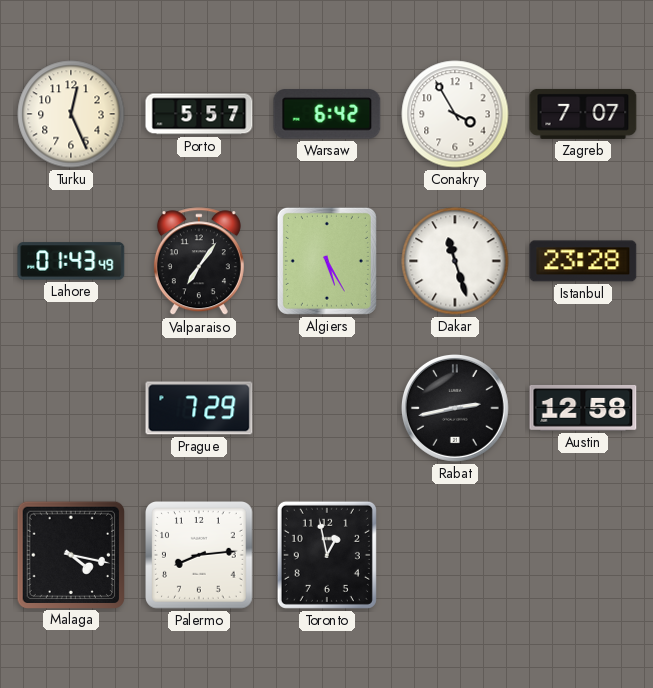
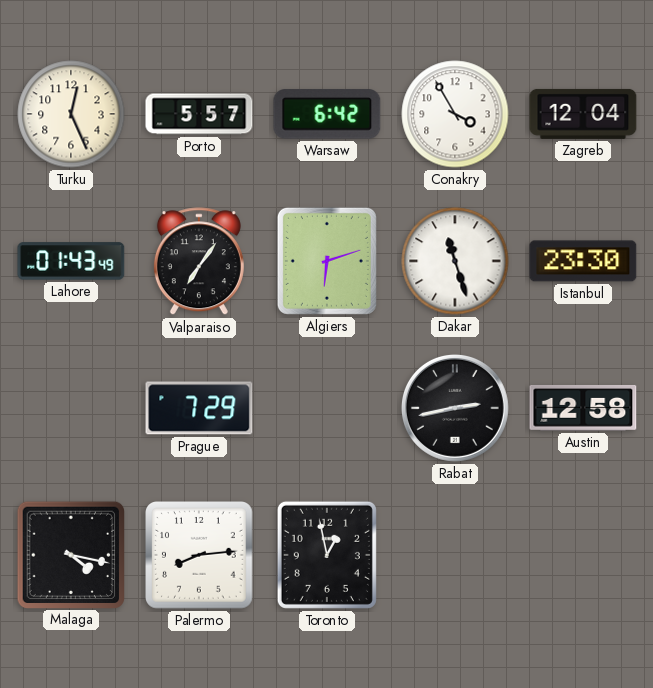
Zagreb: 7:07 -> 12:04 (583, 114)
Algiers: 5:25 -> 6:12 (327, 261)
Istanbul: 23:28 -> 23:30 (583, 261)
